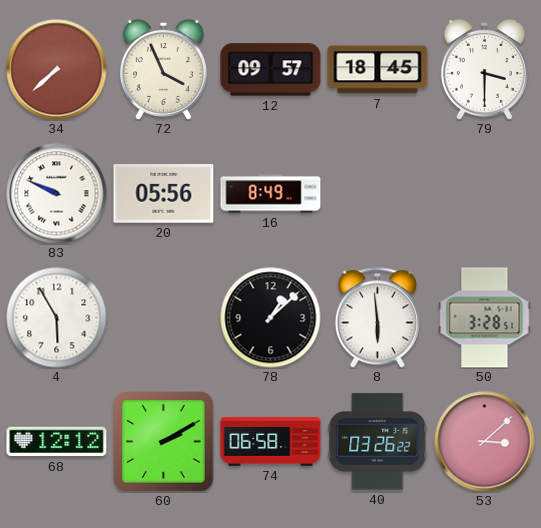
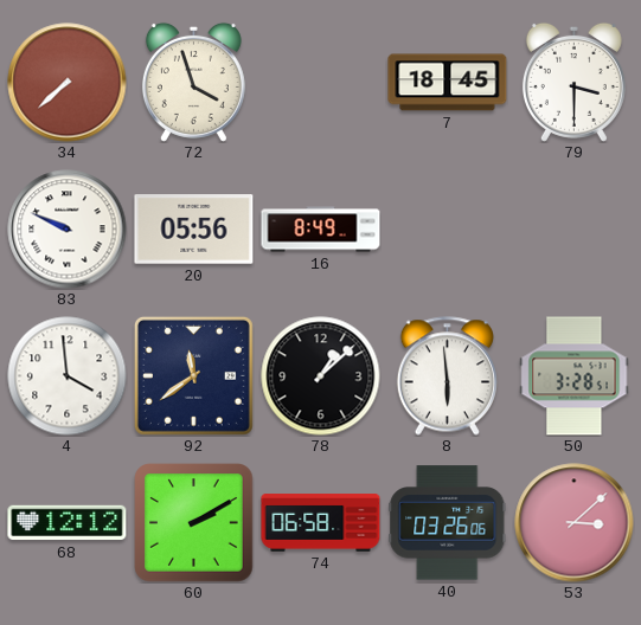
72: 3:56 -> 3:57 (193, 82)
12: 09:57 -> none (271, 70)
4: 5:55 -> 3:59 (68, 376)
92: none -> 11:39 (193, 375)
40: 03:26:22 -> 03:26:06 (448, 523)
